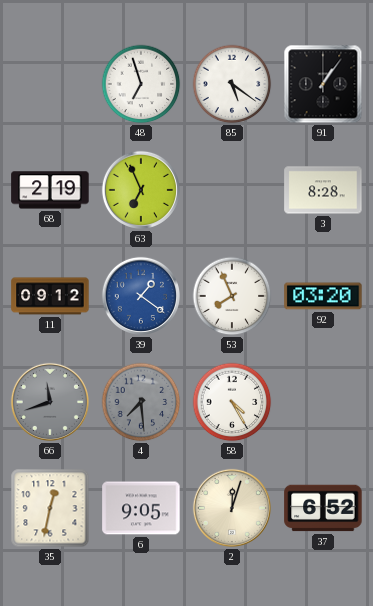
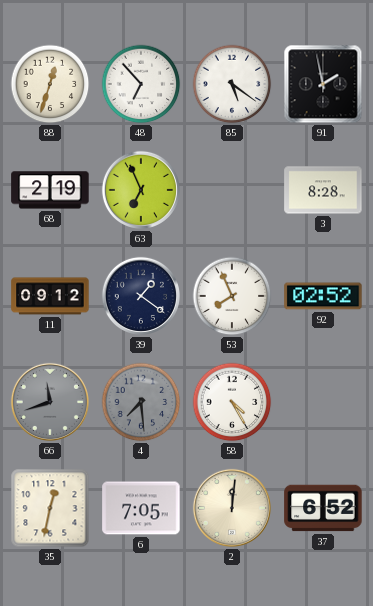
88: none -> 12:33 (50, 84)
48: 6:57 -> 6:53 (141, 84)
91: 1:06 -> 1:58 (323, 84)
39 dial: blue -> navy (141, 296)
92: 03:20 -> 02:52 (323, 296)
6: 9:05 -> 7:05 (141, 508)
2: 12:03 -> 12:01 (232, 508)
